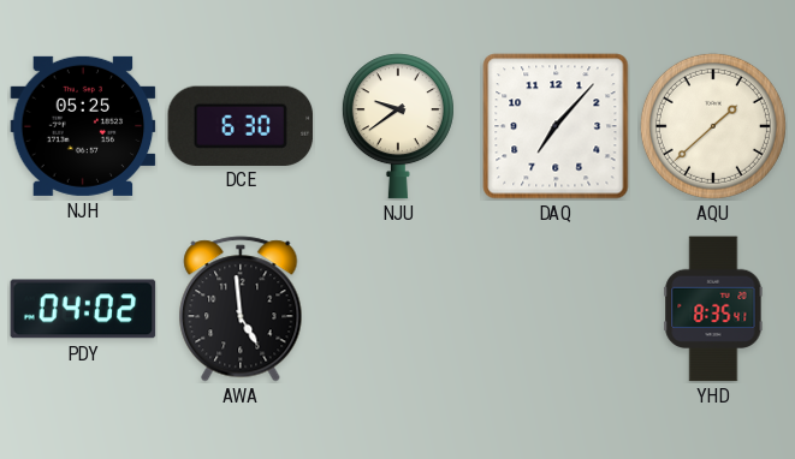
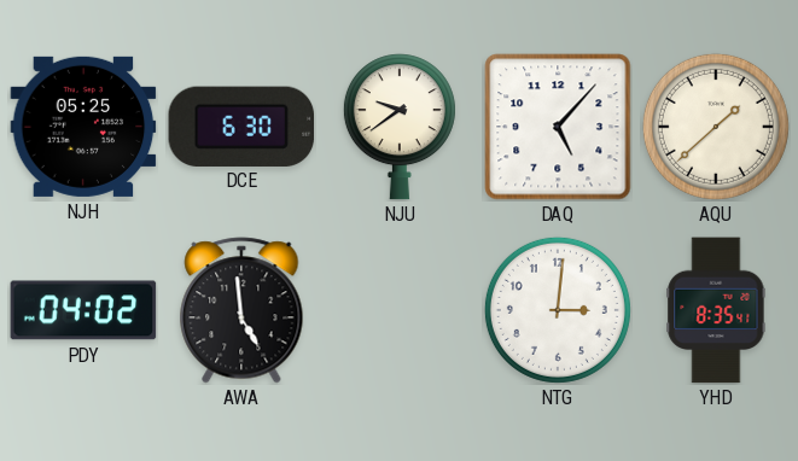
DAQ: 7:07 -> 5:07 (558, 127)
NTG: none -> 3:01 (558, 310)
